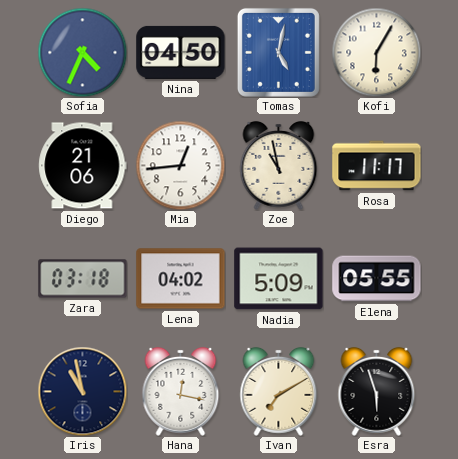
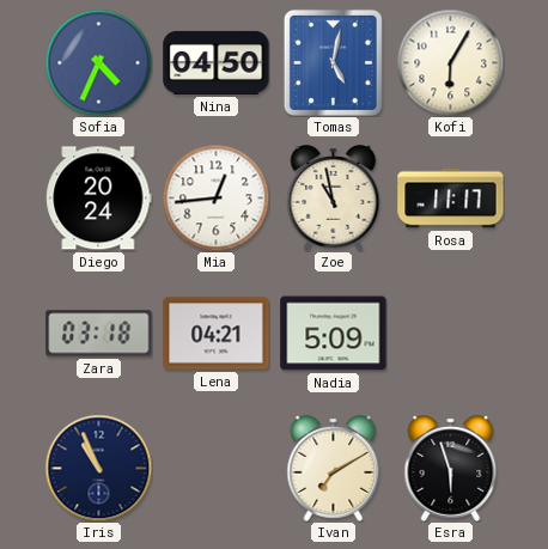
Diego: 21:06 -> 20:24 (99, 199)
Lena: 04:02 -> 04:21 (217, 334)
Elena: 05:55 -> none (377, 279)
Iris: 10:58 -> 10:56 (98, 468)
Hana: 12:17 -> none (181, 391)
